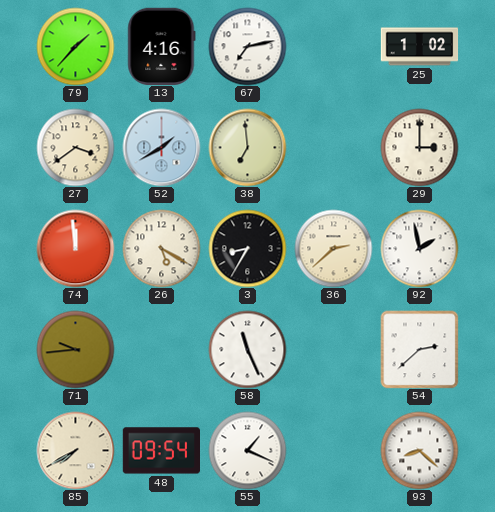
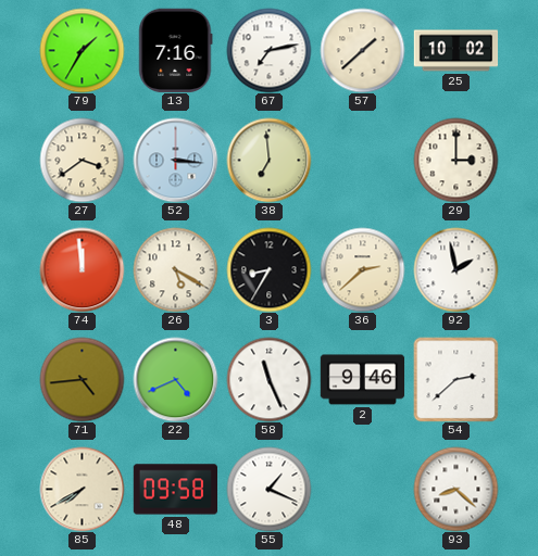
79: 1:37 -> 1:35 (82, 50)
13: 4:16 -> 7:16 (176, 50)
57: none -> 1:38 (362, 50)
25: 1:02 -> 10:02 (455, 51)
52: 1:40 -> 3:16 (175, 160)
71: 9:44 -> 4:44 (82, 379)
22: none -> 4:41 (175, 379)
2: none -> 9:46 (362, 380)
48: 09:54 -> 09:58 (175, 490)
